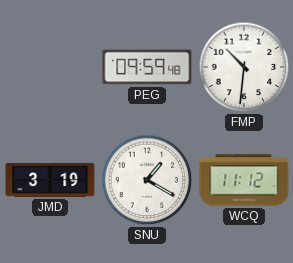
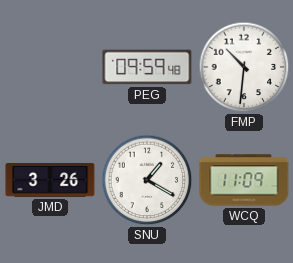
JMD: 3:19 -> 3:26 (50, 180)
WCQ: 11:12 -> 11:09 (244, 180)
